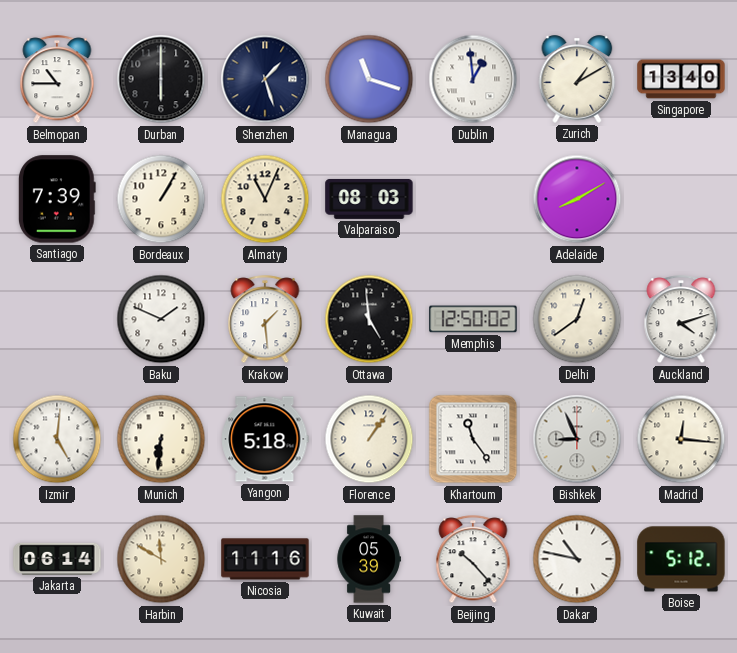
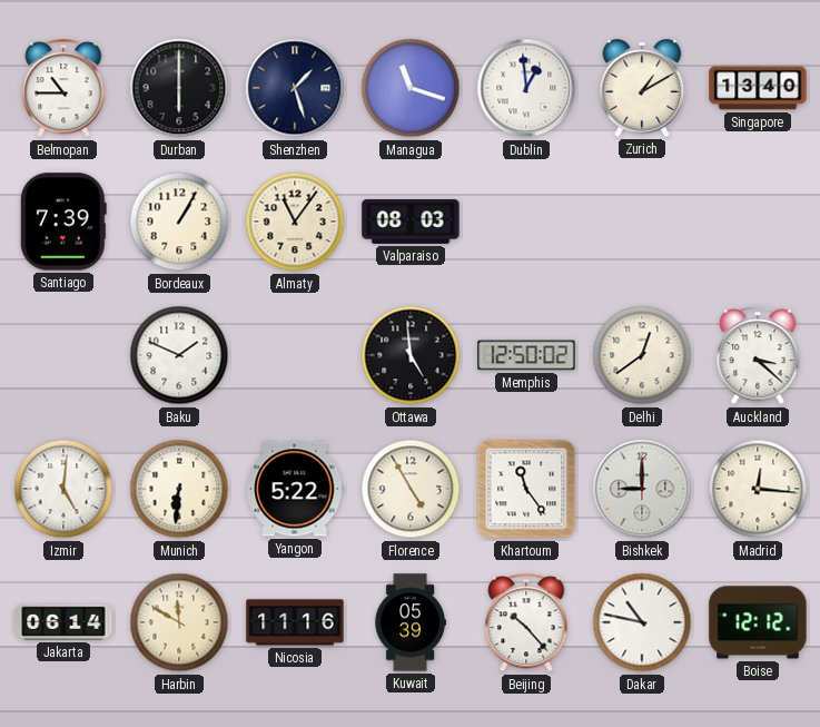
Almaty: 11:04 -> 11:06 (295, 222)
Adelaide: 8:10 -> none (577, 199)
Krakow: 1:29 -> none (265, 320)
Auckland: 4:12 -> 3:22 (758, 356)
Yangon: 5:18 -> 5:22 (295, 489)
Florence: 1:06 -> 4:55 (411, 489)
Bishkek: 8:56 -> 9:00 (642, 489)
Boise: 5:12 -> 12:12 (758, 622)
